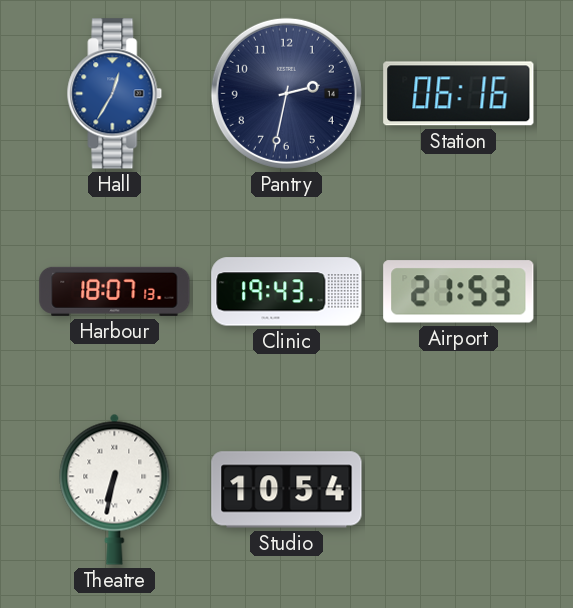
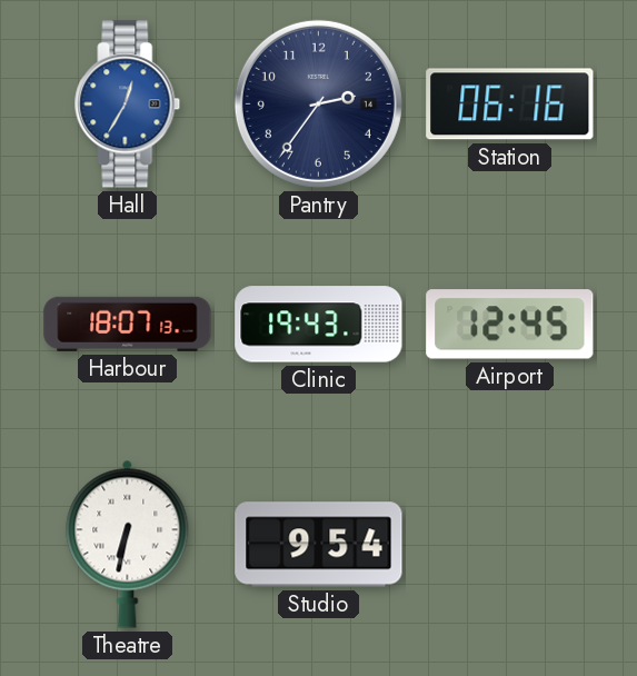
Pantry: 2:32 -> 2:36 (318, 103)
Airport: 21:53 -> 12:45 (510, 325)
Studio: 10:54 -> 9:54 (319, 545)
